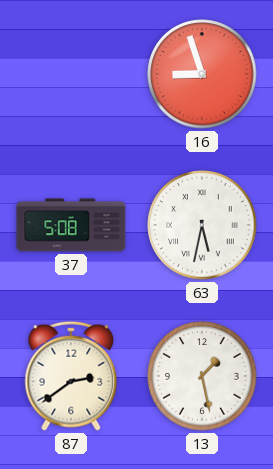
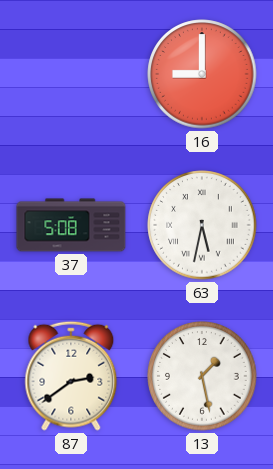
16: 8:57 -> 9:00 (202, 74)
